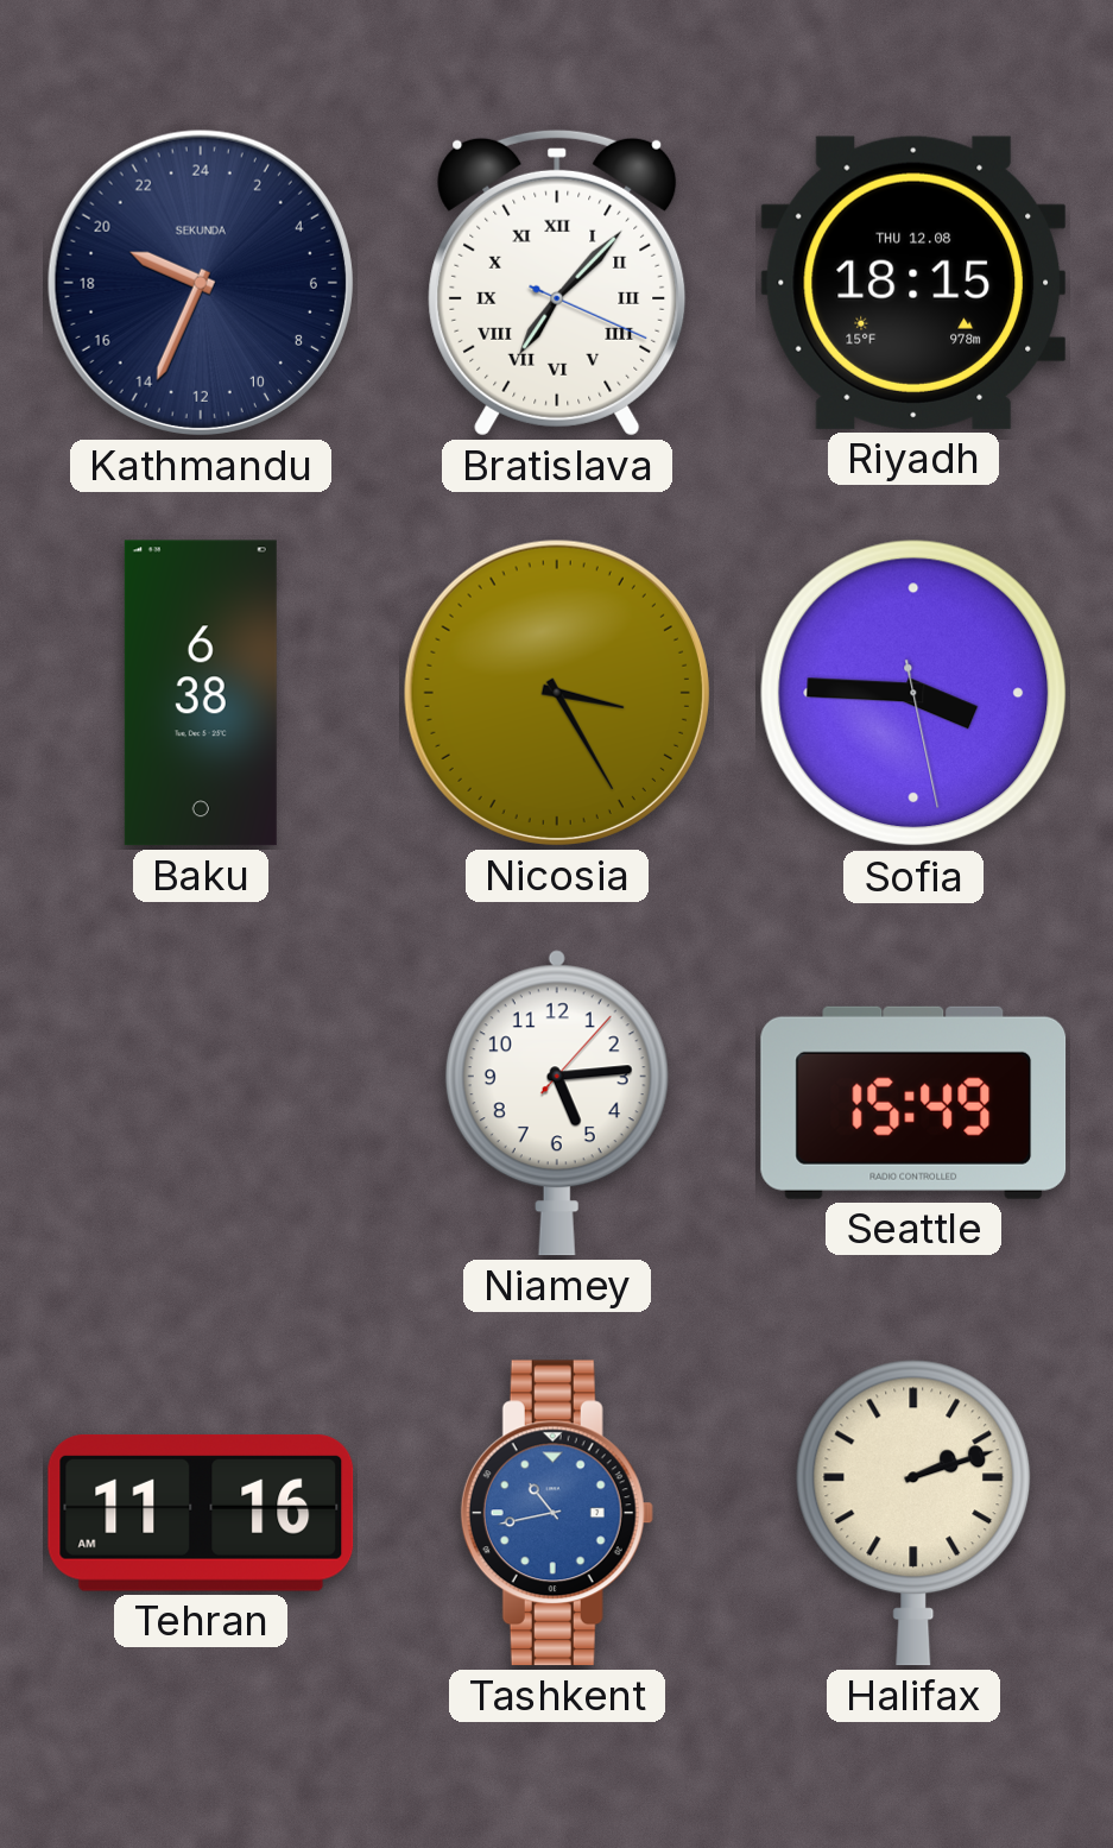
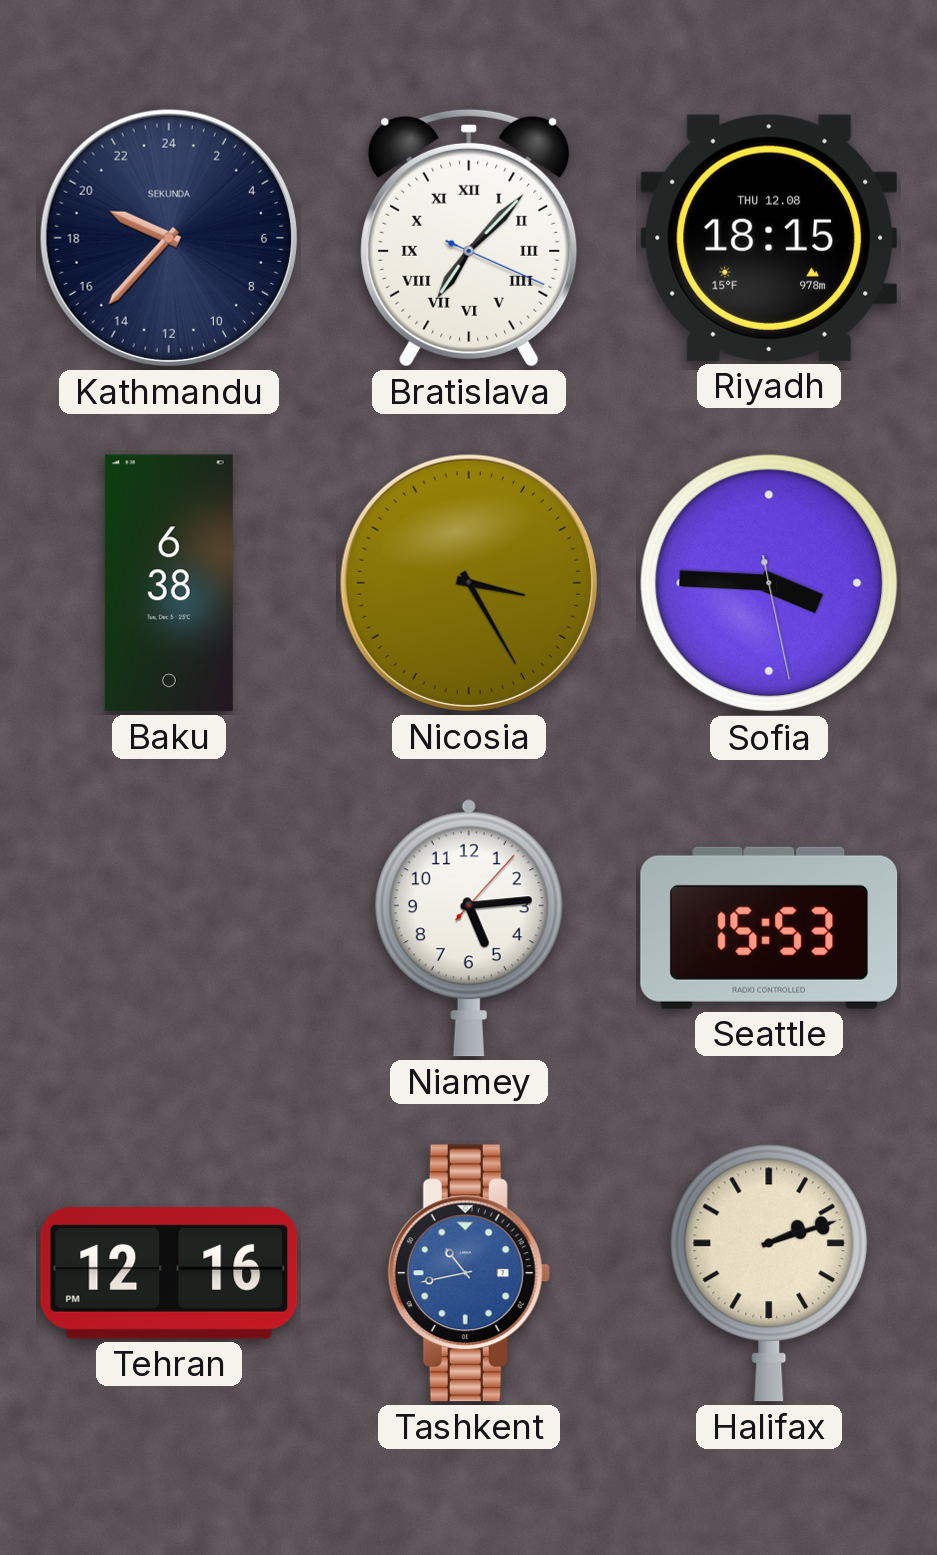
Kathmandu: 19:34 -> 19:37 (169, 238)
Seattle: 15:49 -> 15:53 (769, 928)
Tehran: 11:16 -> 12:16 (169, 1273)
